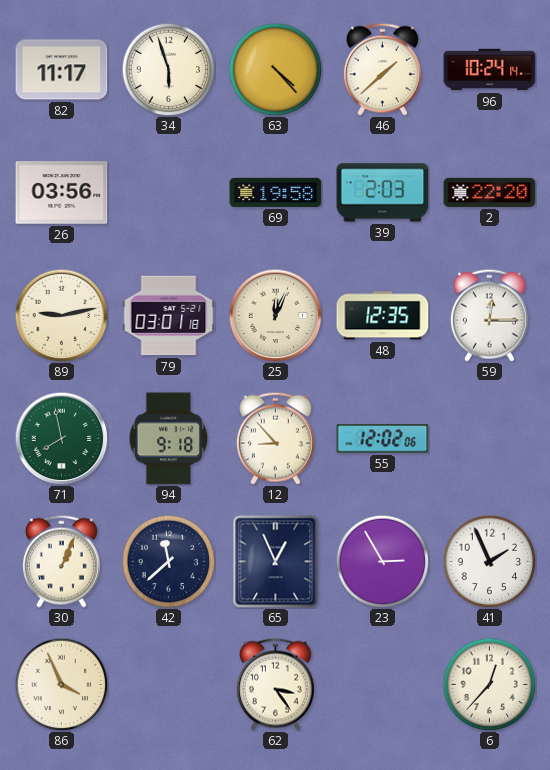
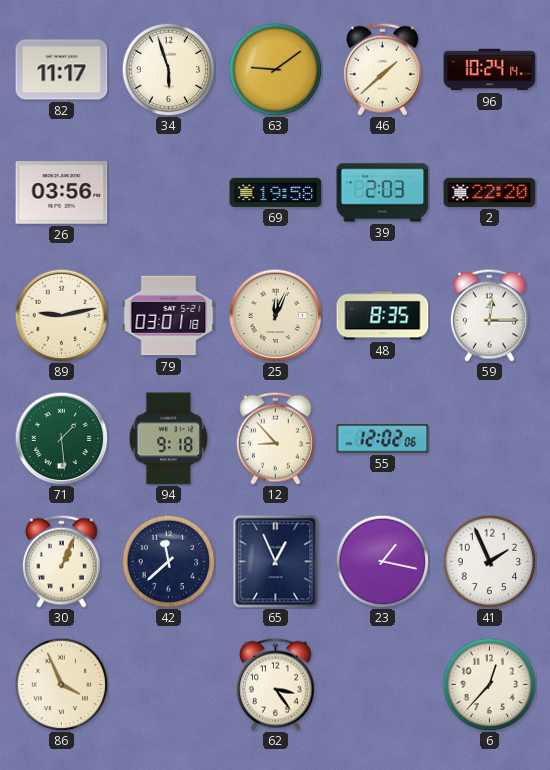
63: 4:23 -> 9:09 (275, 69)
48: 12:35 -> 8:35 (383, 316)
71: 7:58 -> 1:29 (61, 438)
23: 2:55 -> 1:17 (382, 561)
